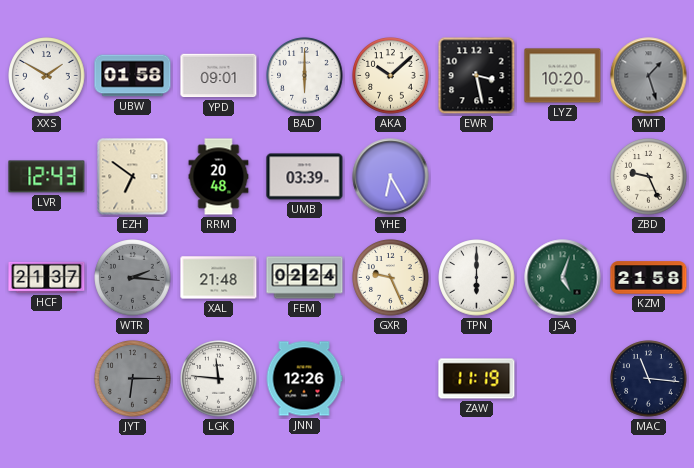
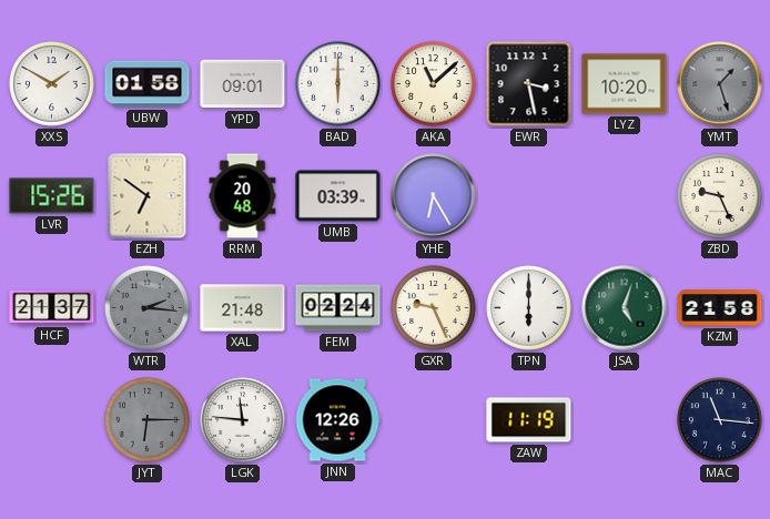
AKA: 10:08 -> 11:08 (434, 84)
LVR: 12:43 -> 15:26 (52, 196)
